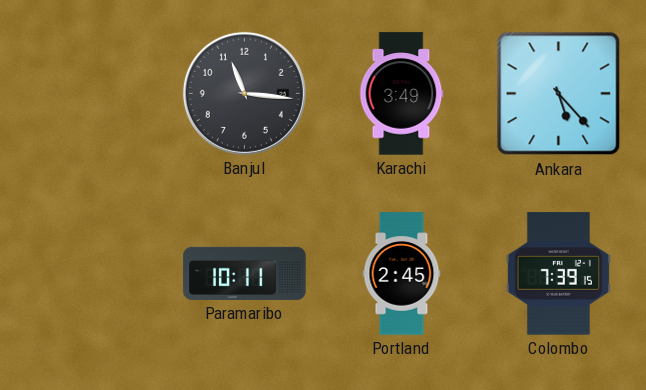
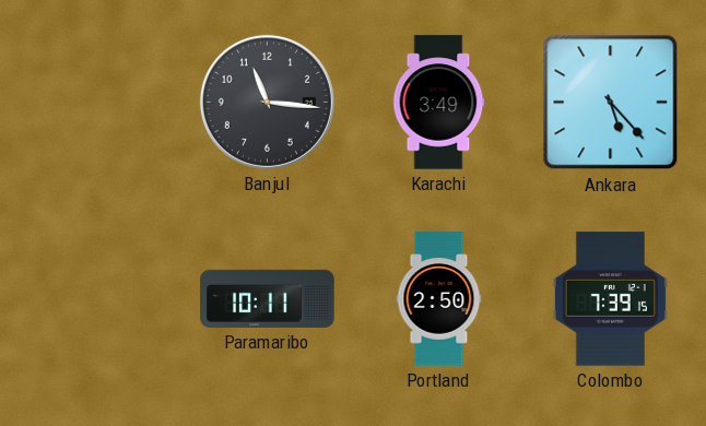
Portland: 2:45 -> 2:50 (439, 299)
